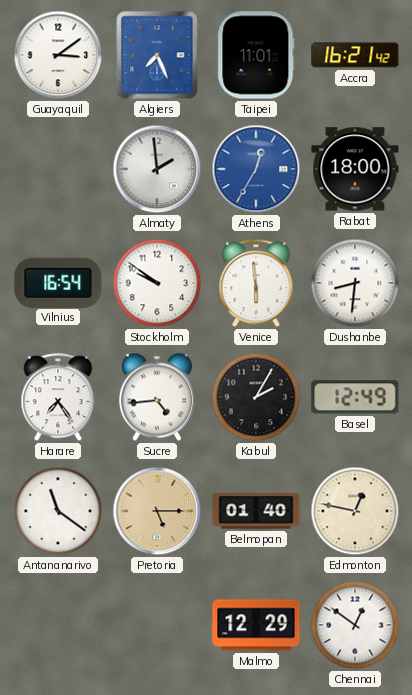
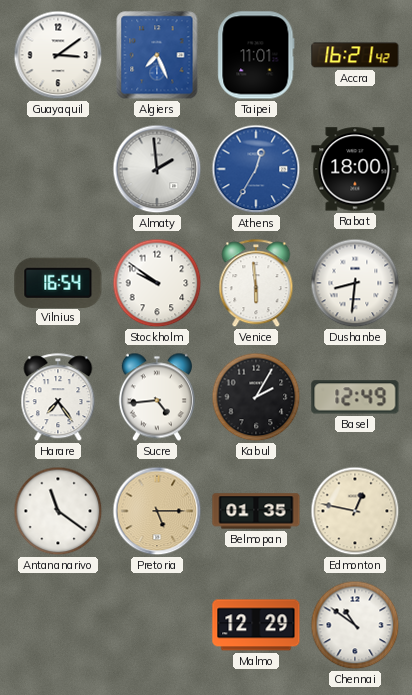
Belmopan: 01:40 -> 01:35 (256, 511)
Chennai: 12:51 -> 10:51 (355, 625)
